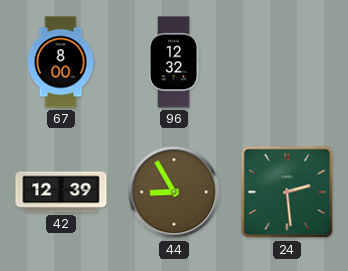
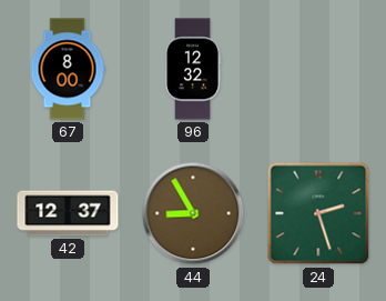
42: 12:39 -> 12:37 (68, 213)
24: 2:29 -> 2:27 (318, 213)
